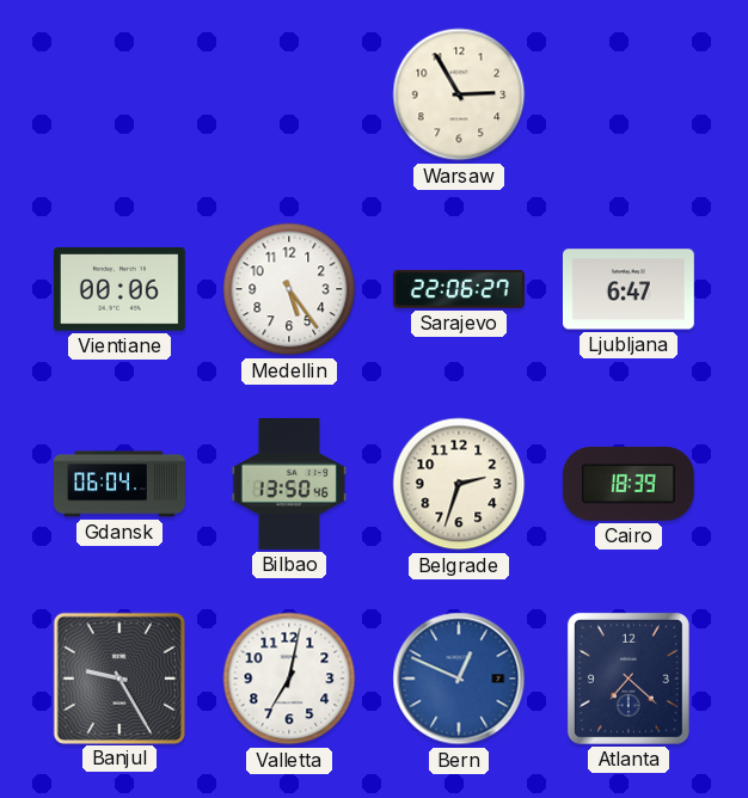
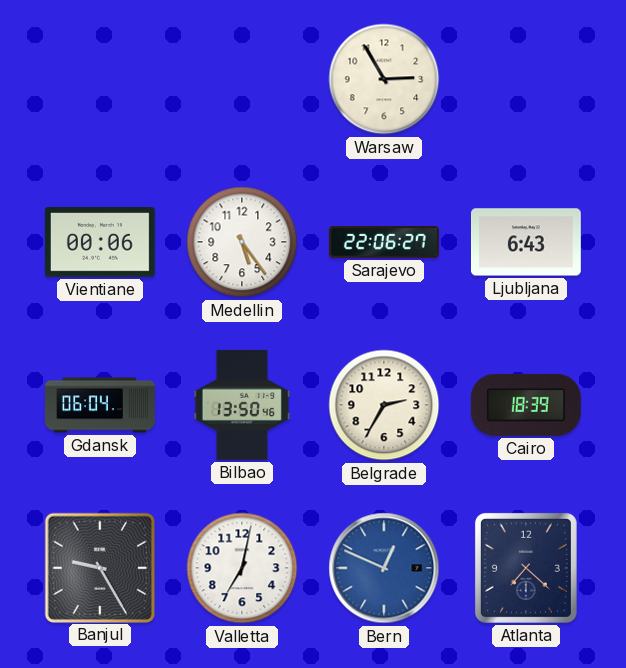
Ljubljana: 6:47 -> 6:43 (526, 242)
Belgrade: 2:33 -> 2:35 (384, 405)
